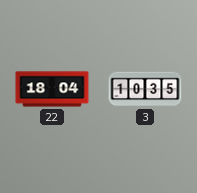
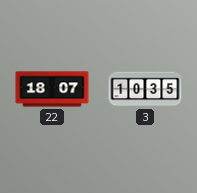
22: 18:04 -> 18:07 (52, 89)
